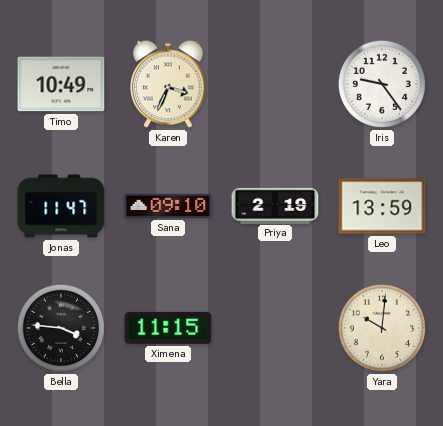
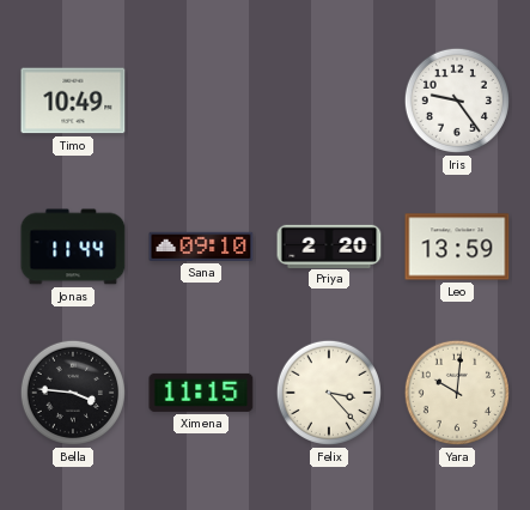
Karen: 3:34 -> none (168, 84)
Jonas: 11:47 -> 11:44 (73, 247)
Priya: 2:19 -> 2:20 (329, 245)
Felix: none -> 3:23 (329, 393)
